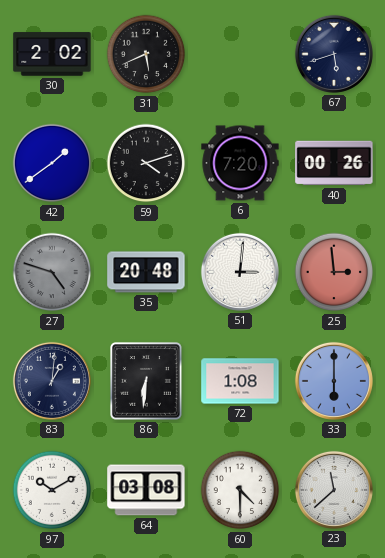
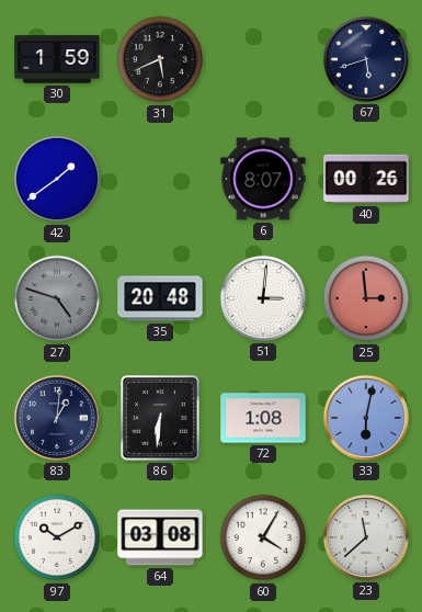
30: 2:02 -> 1:59 (57, 59)
59: 4:12 -> none (146, 163)
6: 7:20 -> 8:07 (263, 179)
33: 6:00 -> 6:02 (366, 418)
60: 4:30 -> 4:05 (263, 537)
